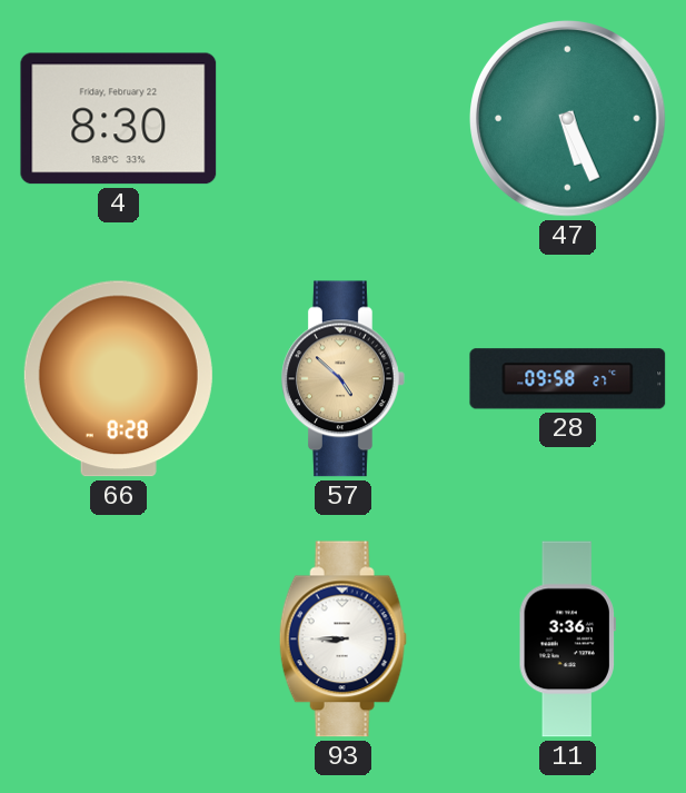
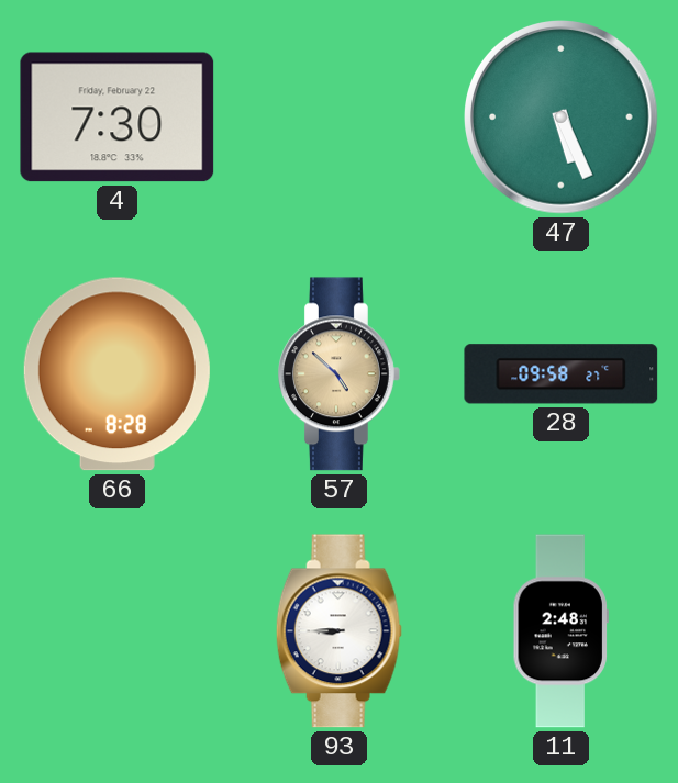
4: 8:30 -> 7:30 (118, 118)
11: 3:36 -> 2:48 (560, 631)
